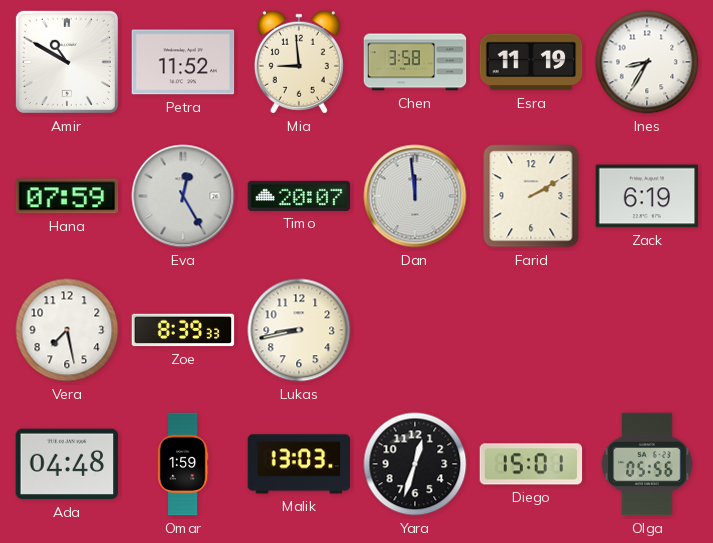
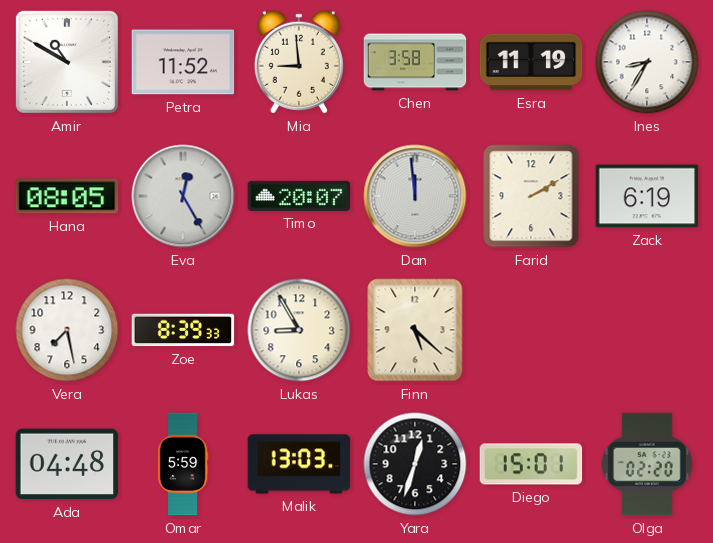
Hana: 07:59 -> 08:05 (67, 196)
Lukas: 8:43 -> 8:55 (299, 330)
Finn: none -> 5:22 (415, 330)
Omar: 1:59 -> 5:59 (183, 464)
Olga: 05:56 -> 02:20 (647, 464)
